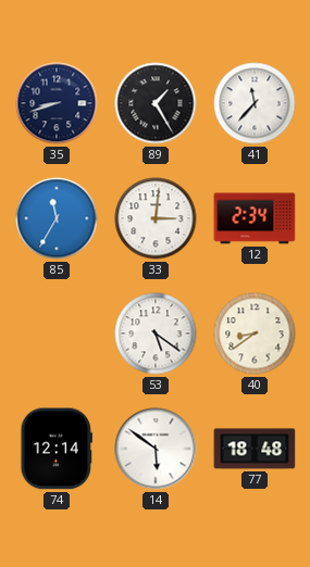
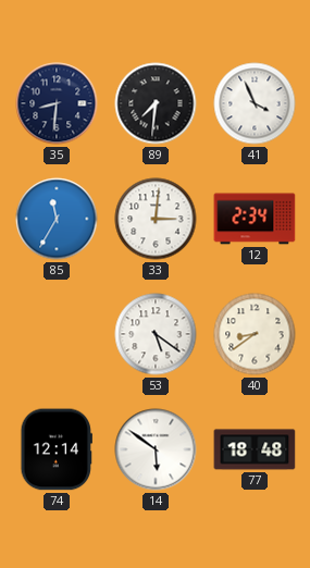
35: 8:42 -> 8:31 (57, 103)
89: 1:25 -> 7:31 (156, 103)
41: 11:37 -> 3:56 (255, 103)
